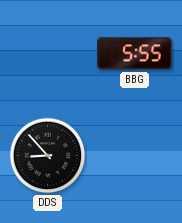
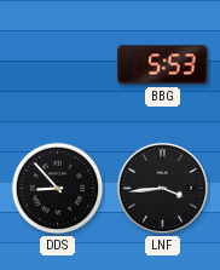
BBG: 5:55 -> 5:53 (163, 65)
LNF: none -> 3:44 (162, 188)
